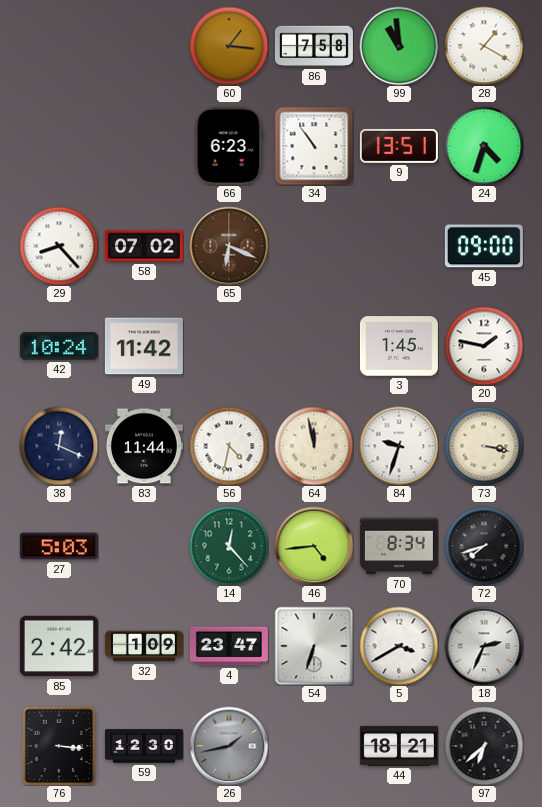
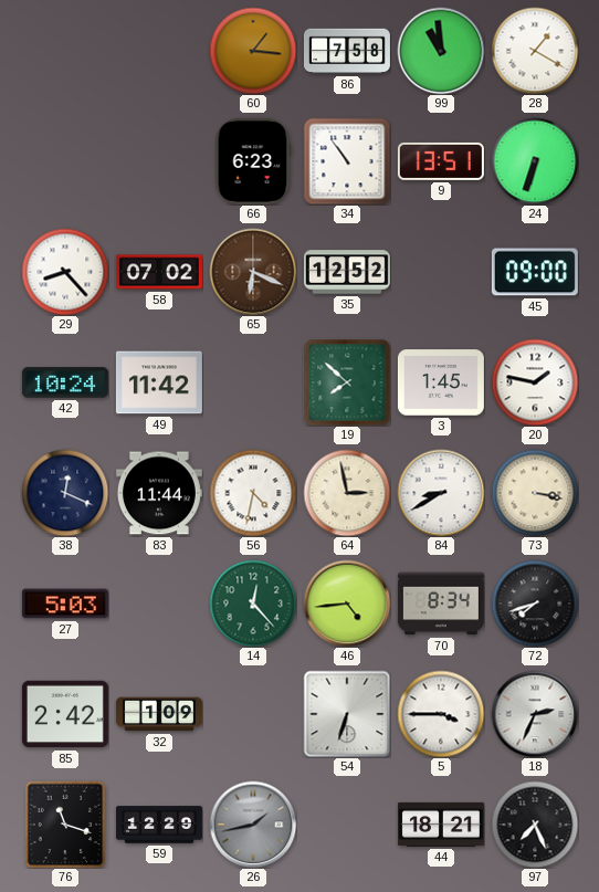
24: 4:33 -> 6:33 (535, 161)
35: none -> 12:52 (347, 272)
19: none -> 7:52 (347, 382)
64: 11:58 -> 2:58 (347, 493)
84: 9:33 -> 8:40 (441, 493)
4: 23:47 -> none (229, 646)
5: 3:40 -> 3:45 (441, 714)
76: 3:16 -> 11:18 (65, 825)
59: 12:30 -> 12:29 (159, 825)
97: 6:38 -> 7:26 (535, 825)
